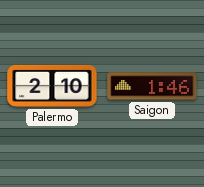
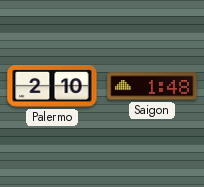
Saigon: 1:46 -> 1:48 (152, 86)
